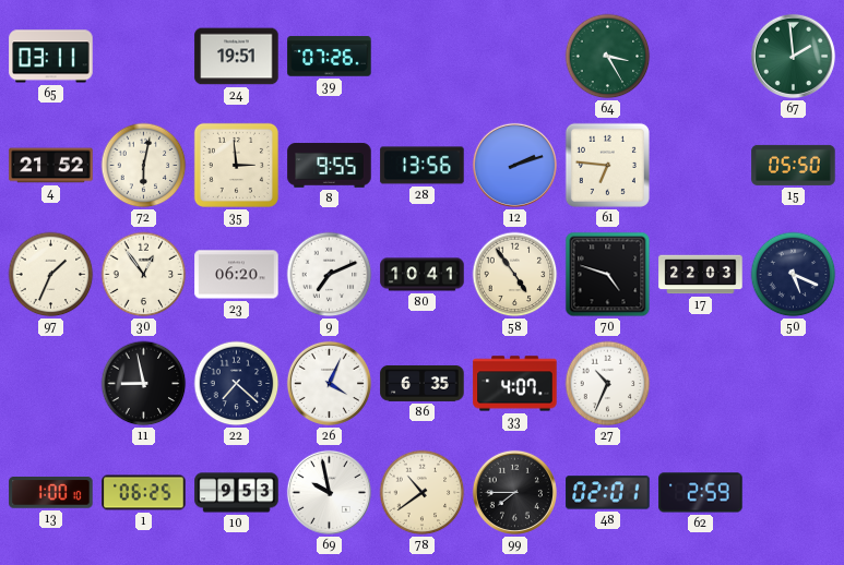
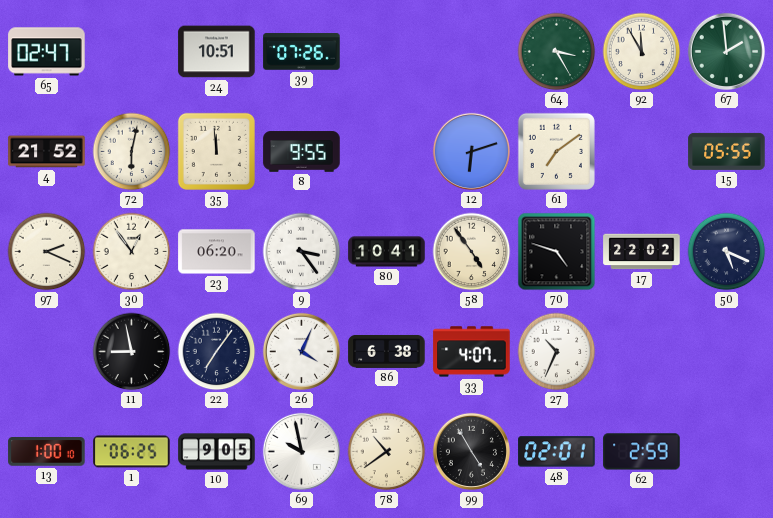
65: 03:11 -> 02:47 (47, 52)
24: 19:51 -> 10:51 (217, 52)
92: none -> 11:55 (642, 52)
35: 2:59 -> 11:59 (216, 151)
28: 13:56 -> none (423, 166)
12: 2:12 -> 6:12 (471, 151)
61: 6:46 -> 7:09 (556, 151)
15: 05:50 -> 05:55 (727, 151)
97: 1:34 -> 2:19 (47, 252)
9: 7:11 -> 3:24 (302, 252)
17: 22:03 -> 22:02 (642, 252)
22: 7:22 -> 7:06 (217, 352)
86: 6:35 -> 6:38 (387, 351)
10: 9:53 -> 9:05 (217, 452)
99: 7:45 -> 4:55 (471, 451)
